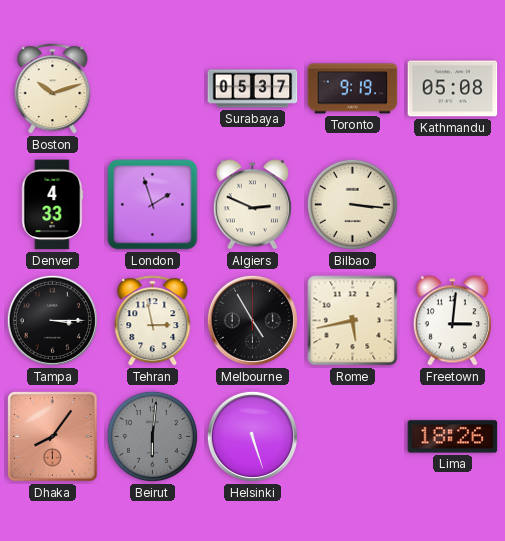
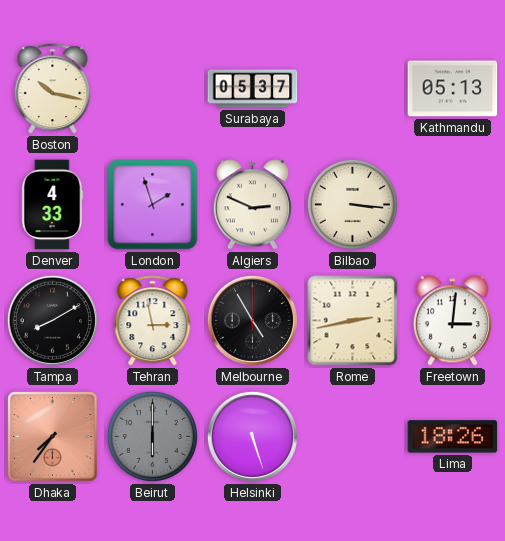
Boston: 10:12 -> 10:17 (53, 89)
Toronto: 9:19 -> none (353, 89)
Kathmandu: 05:08 -> 05:13 (453, 89)
Tampa: 3:15 -> 8:10 (52, 320)
Rome: 5:43 -> 2:43 (353, 321)
Dhaka: 8:06 -> 7:36 (53, 437)
Beirut: 6:01 -> 6:00 (152, 436)
